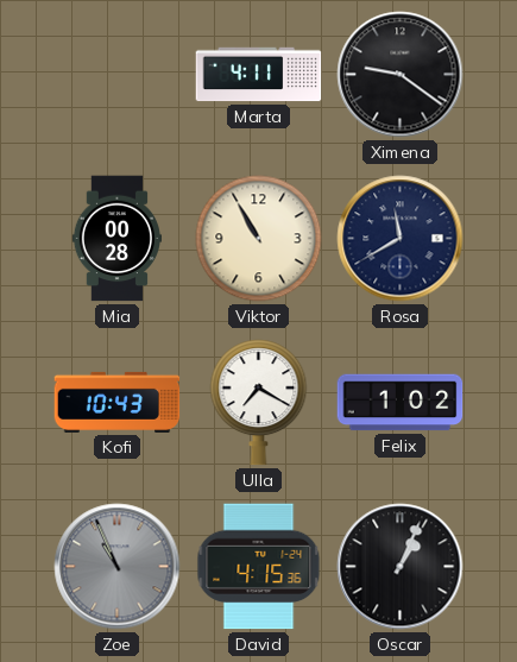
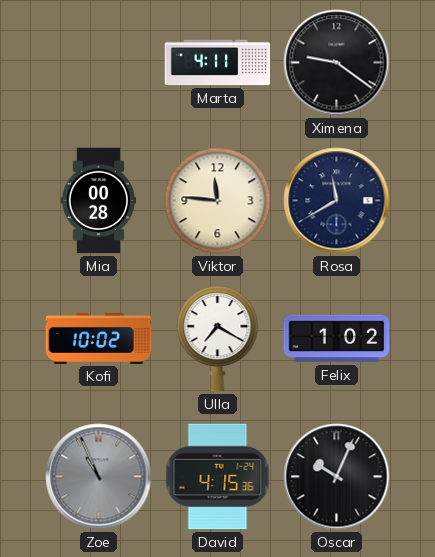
Viktor: 10:55 -> 11:46 (218, 201)
Kofi: 10:43 -> 10:02 (99, 338)
Oscar: 1:04 -> 10:04 (337, 477)
